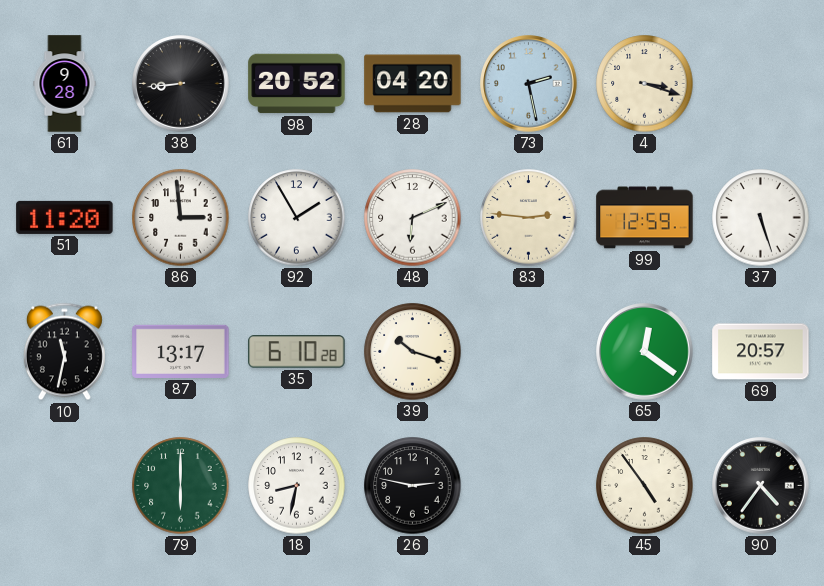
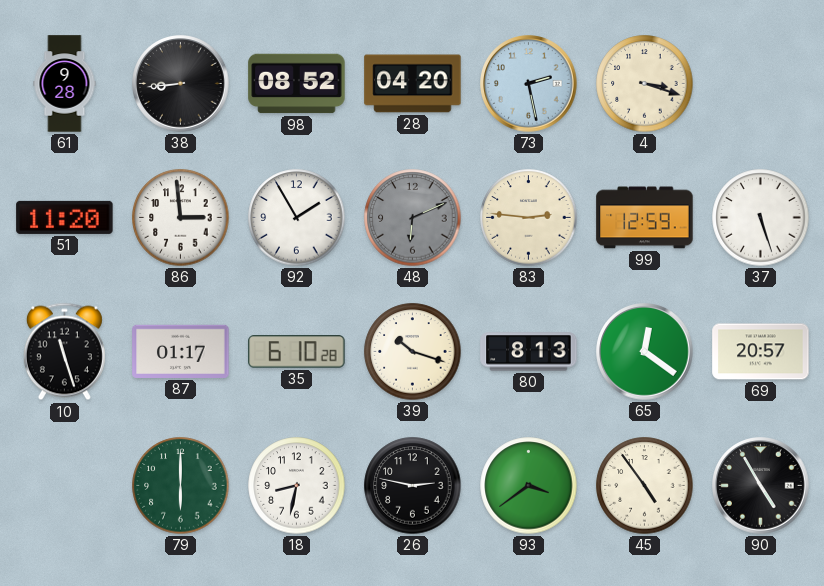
98: 20:52 -> 08:52 (297, 84)
48 dial: white -> grey (413, 218)
10: 11:32 -> 11:27 (64, 352)
87: 13:17 -> 01:17 (181, 351)
80: none -> 8:13 (529, 352)
93: none -> 3:39 (529, 486)
90: 4:36 -> 4:55 (761, 486)
